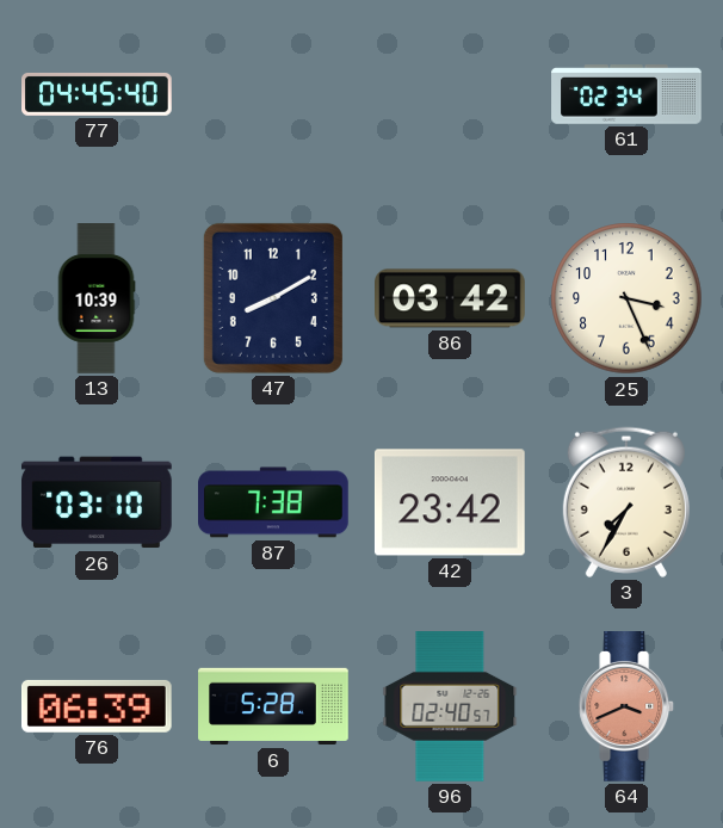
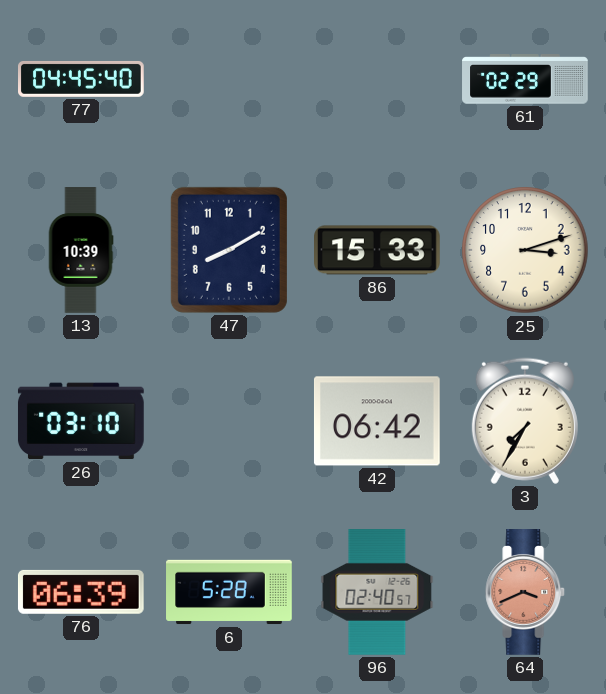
61: 02:34 -> 02:29 (525, 79)
86: 03:42 -> 15:33 (378, 250)
25: 3:26 -> 3:12 (525, 250)
87: 7:38 -> none (273, 502)
42: 23:42 -> 06:42 (377, 421)
